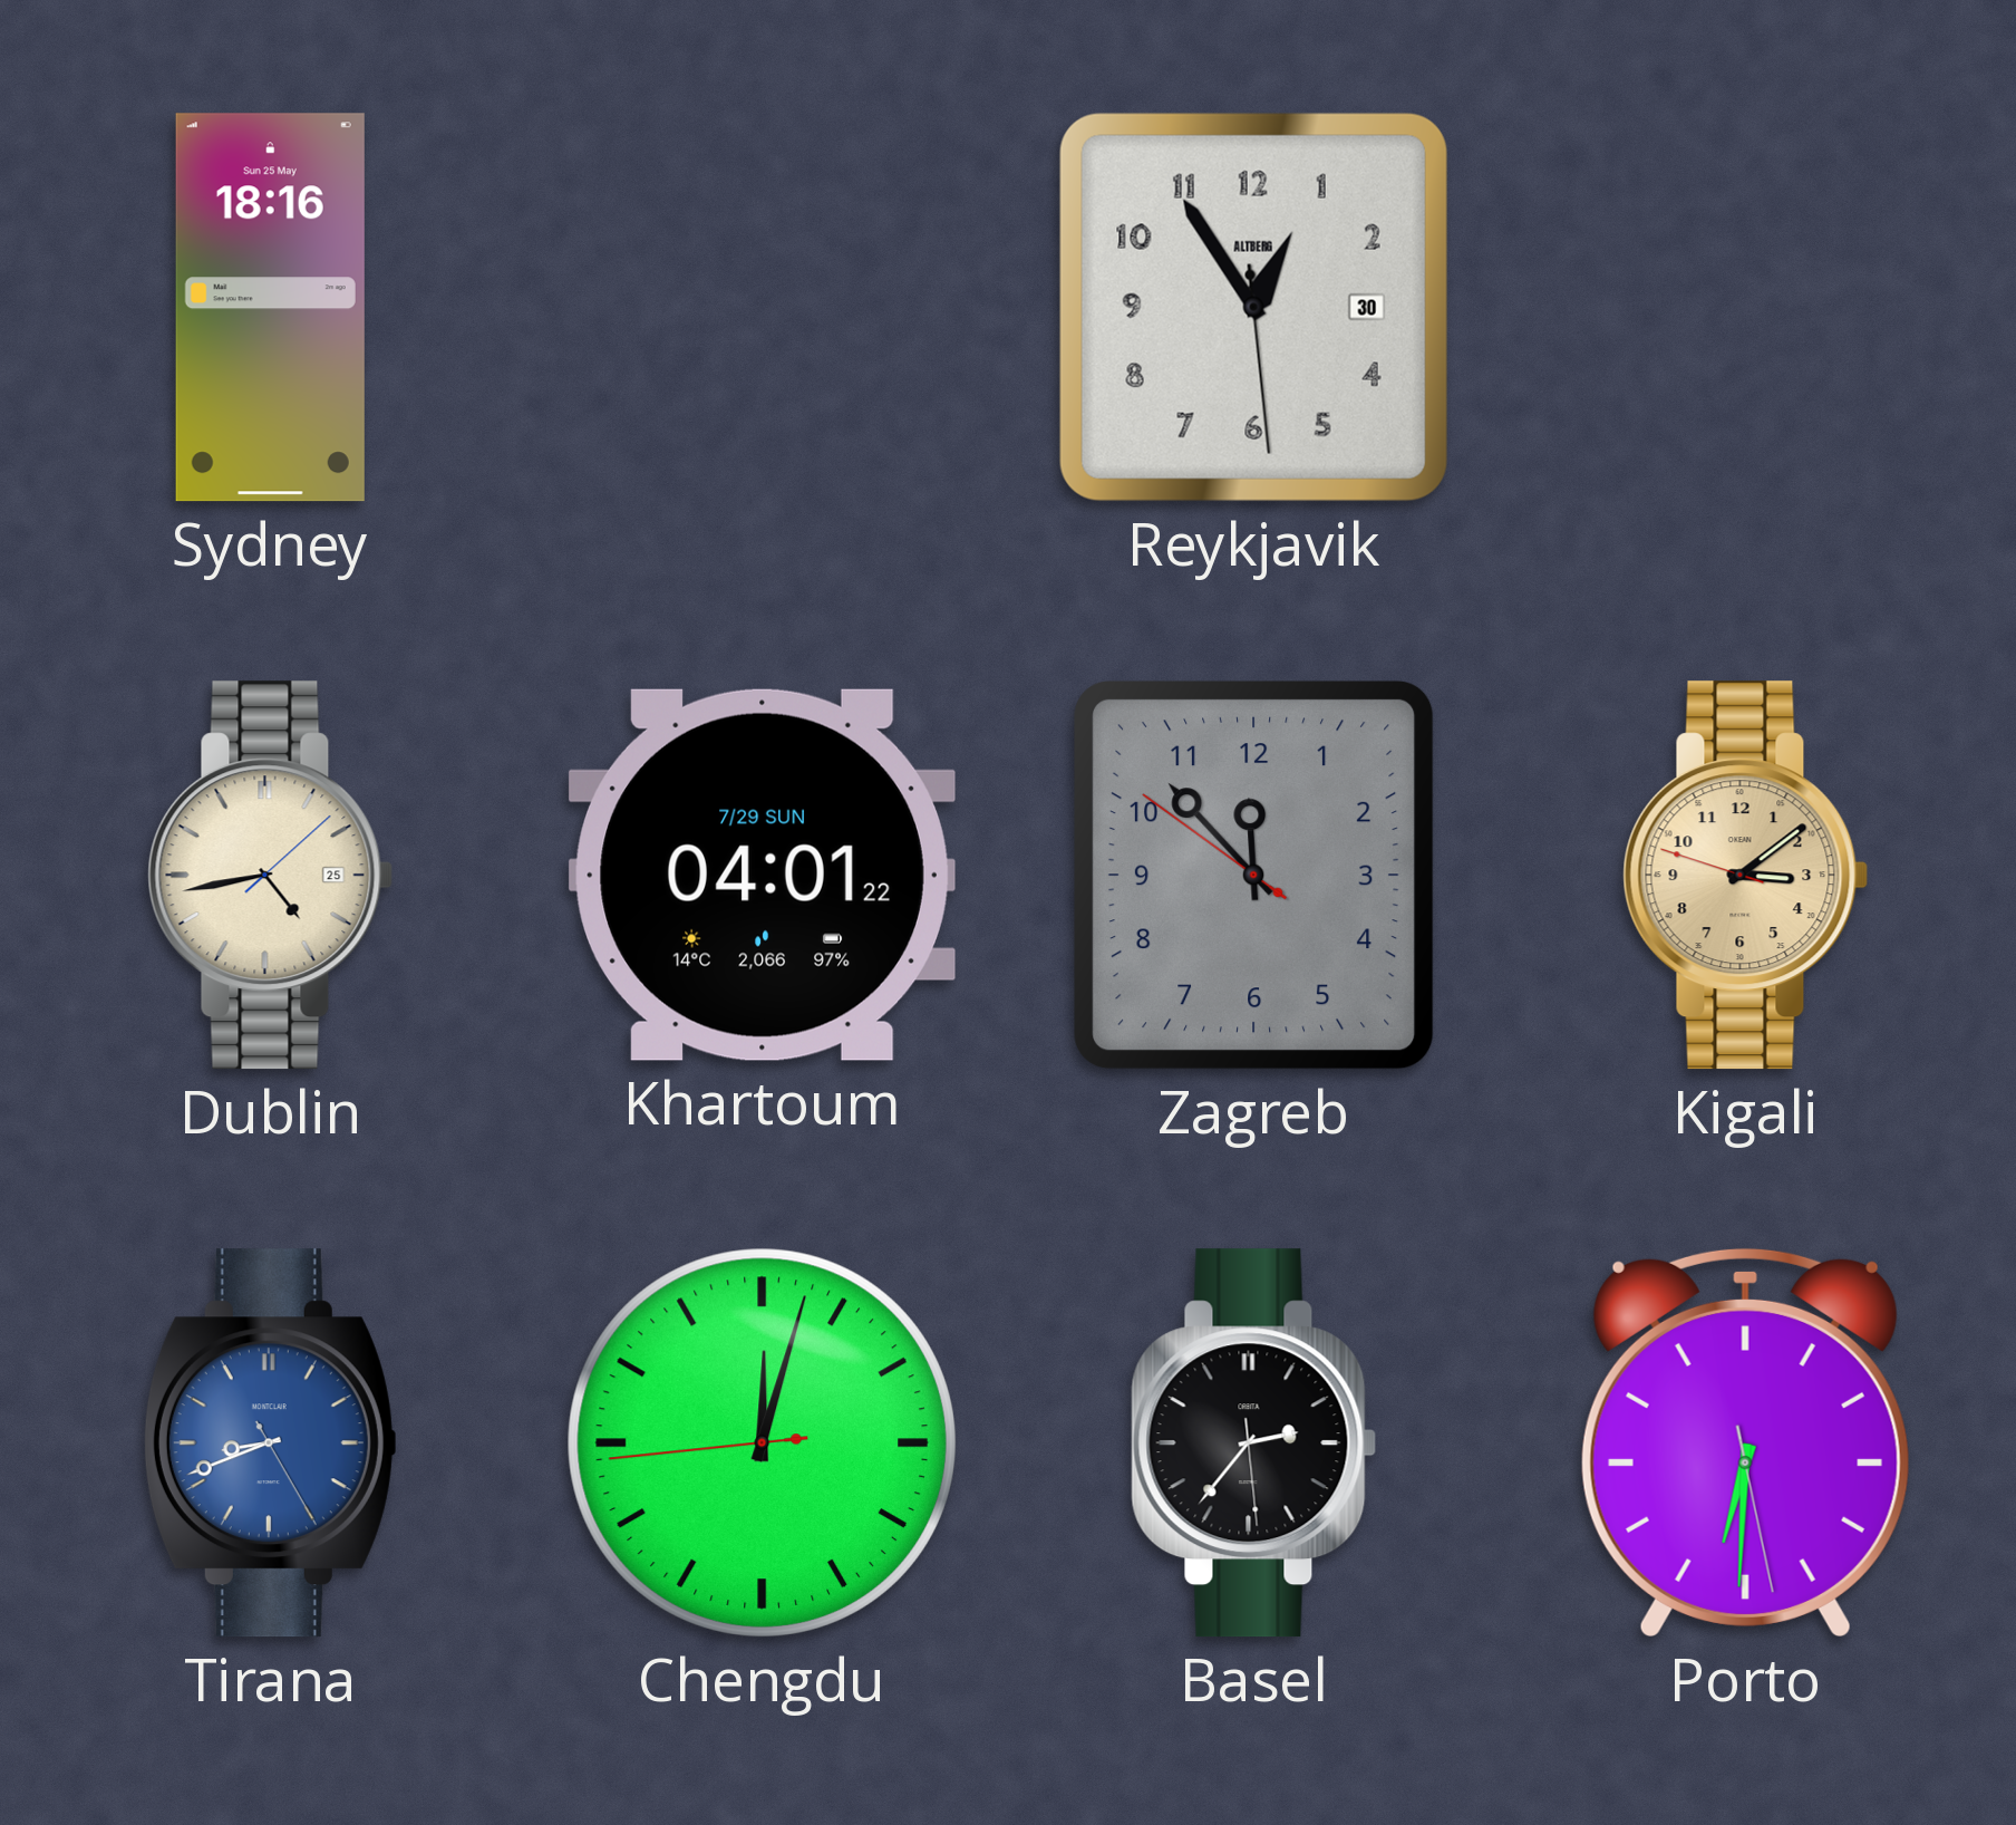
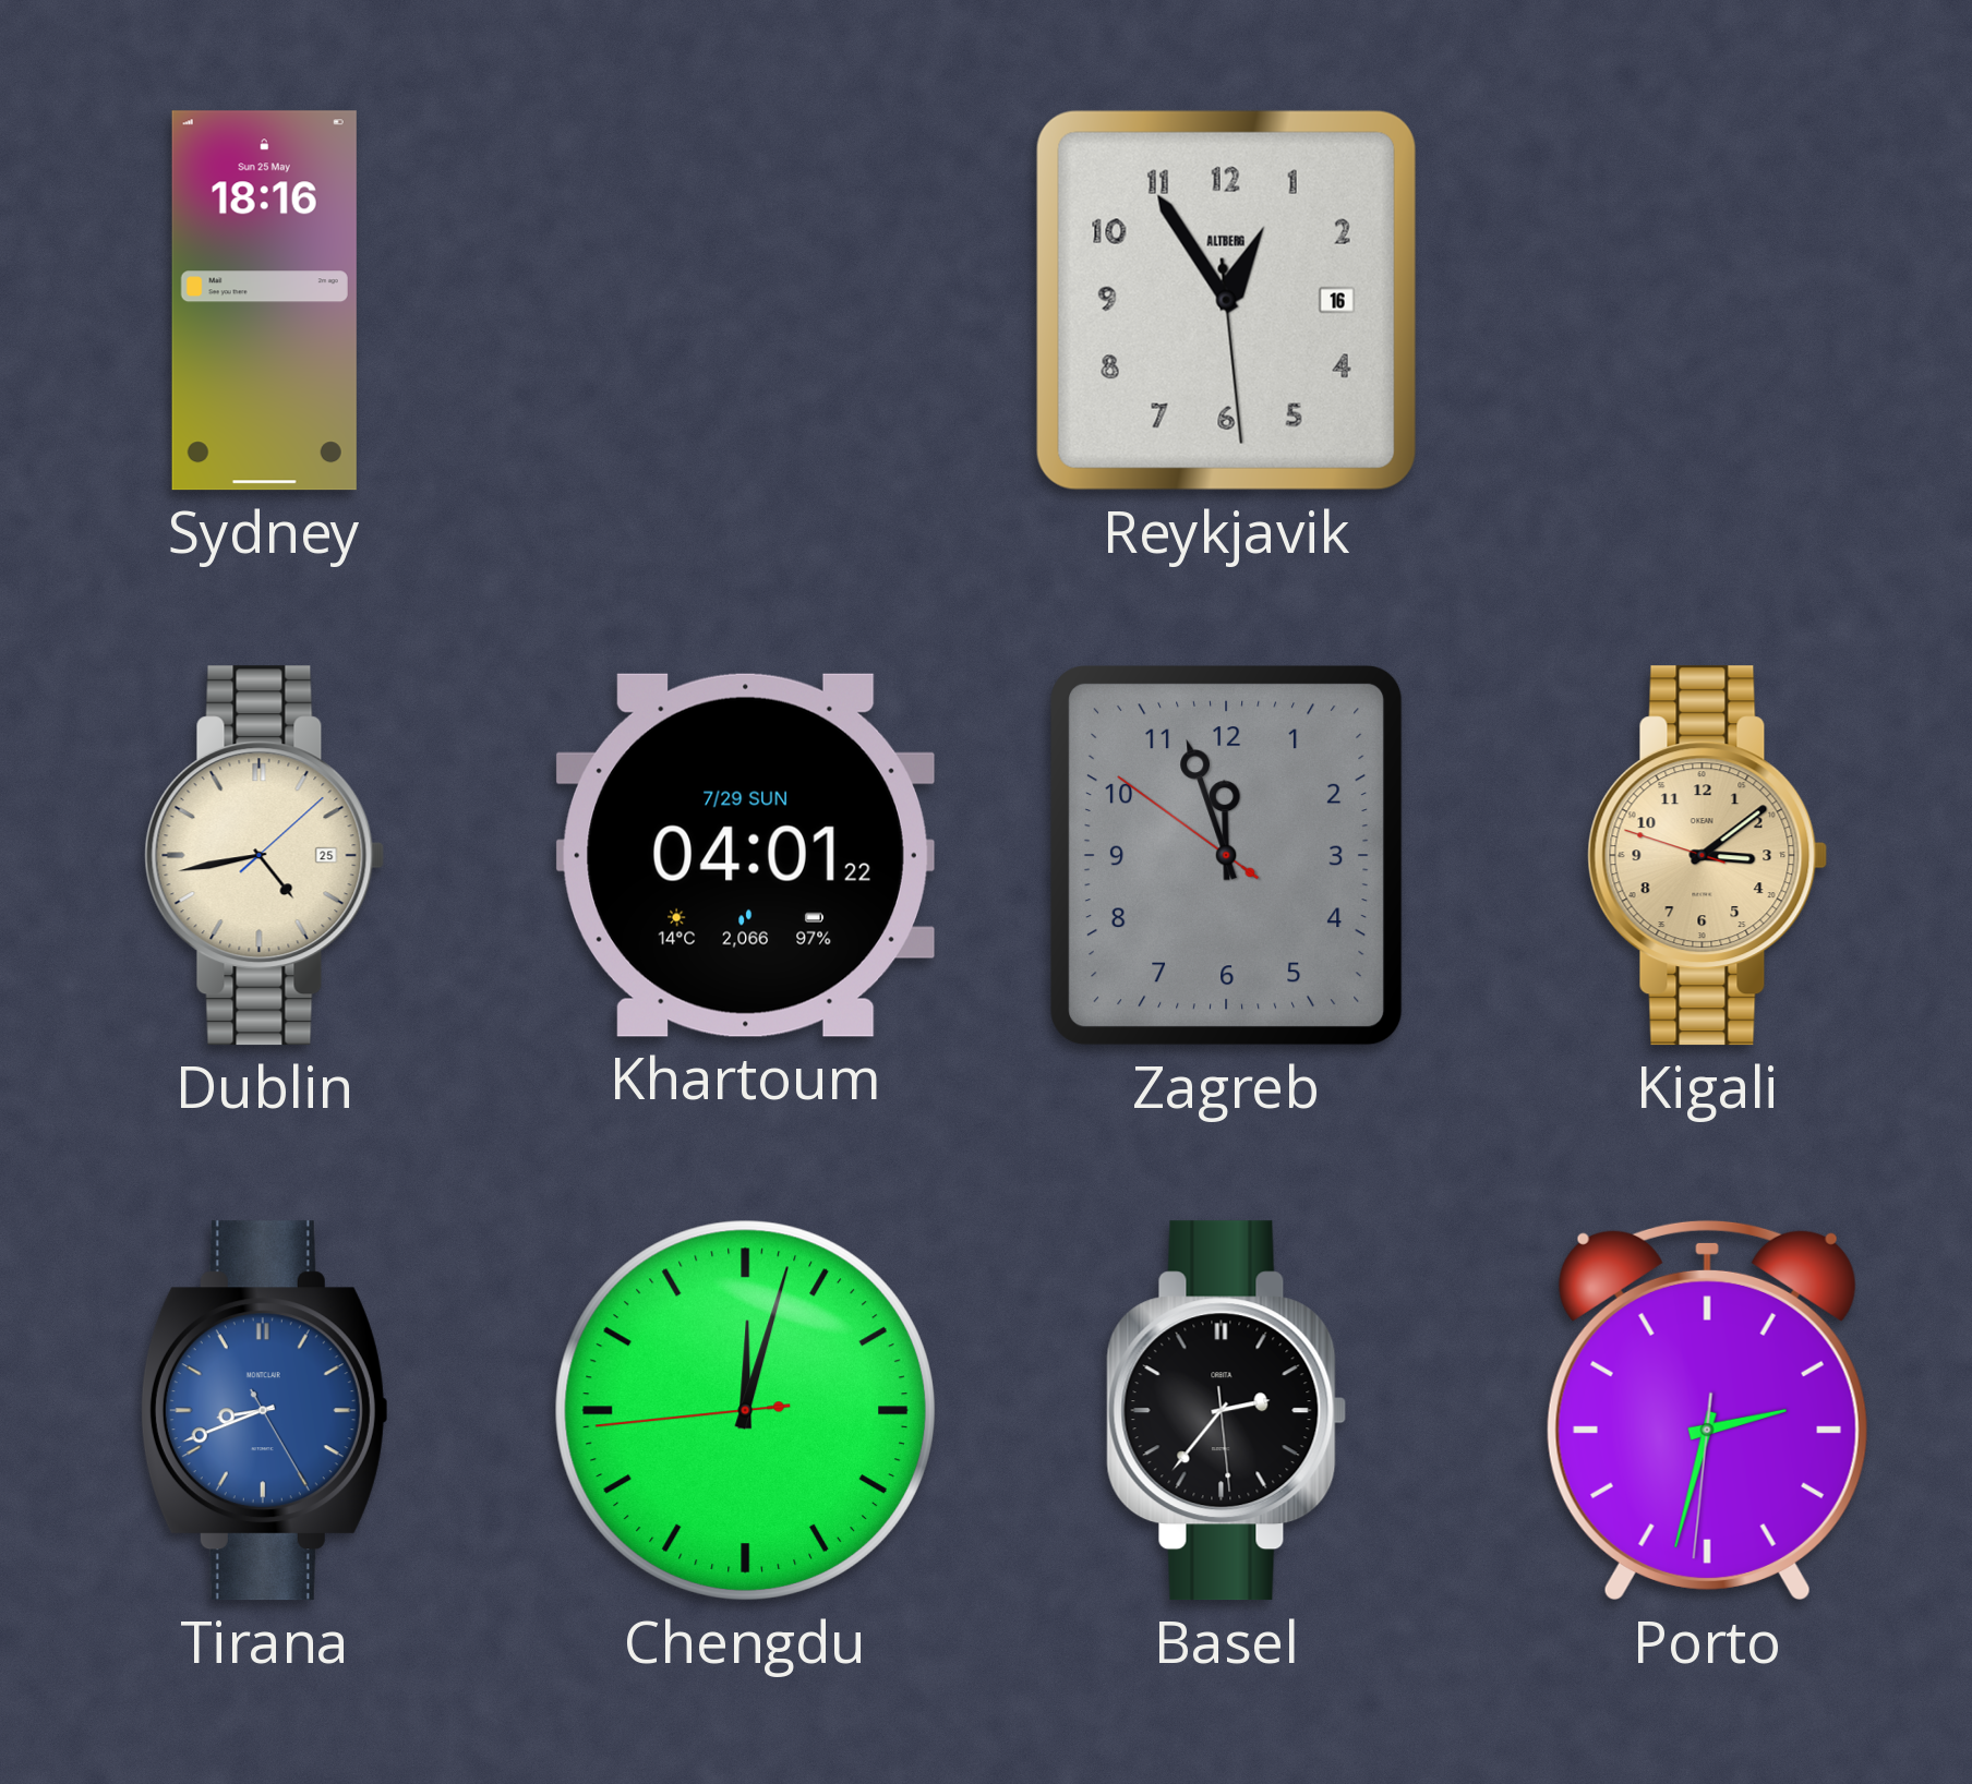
Reykjavik date: 30 -> 16 (1226, 300)
Zagreb: 11:52 -> 11:56 (1227, 856)
Porto: 6:30 -> 2:32 (1707, 1410)
